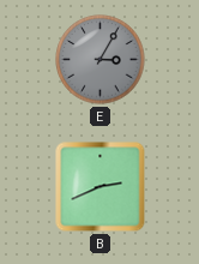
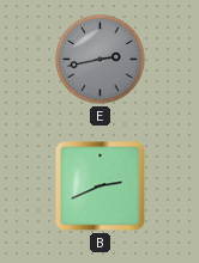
E: 3:05 -> 2:43 (101, 60)
